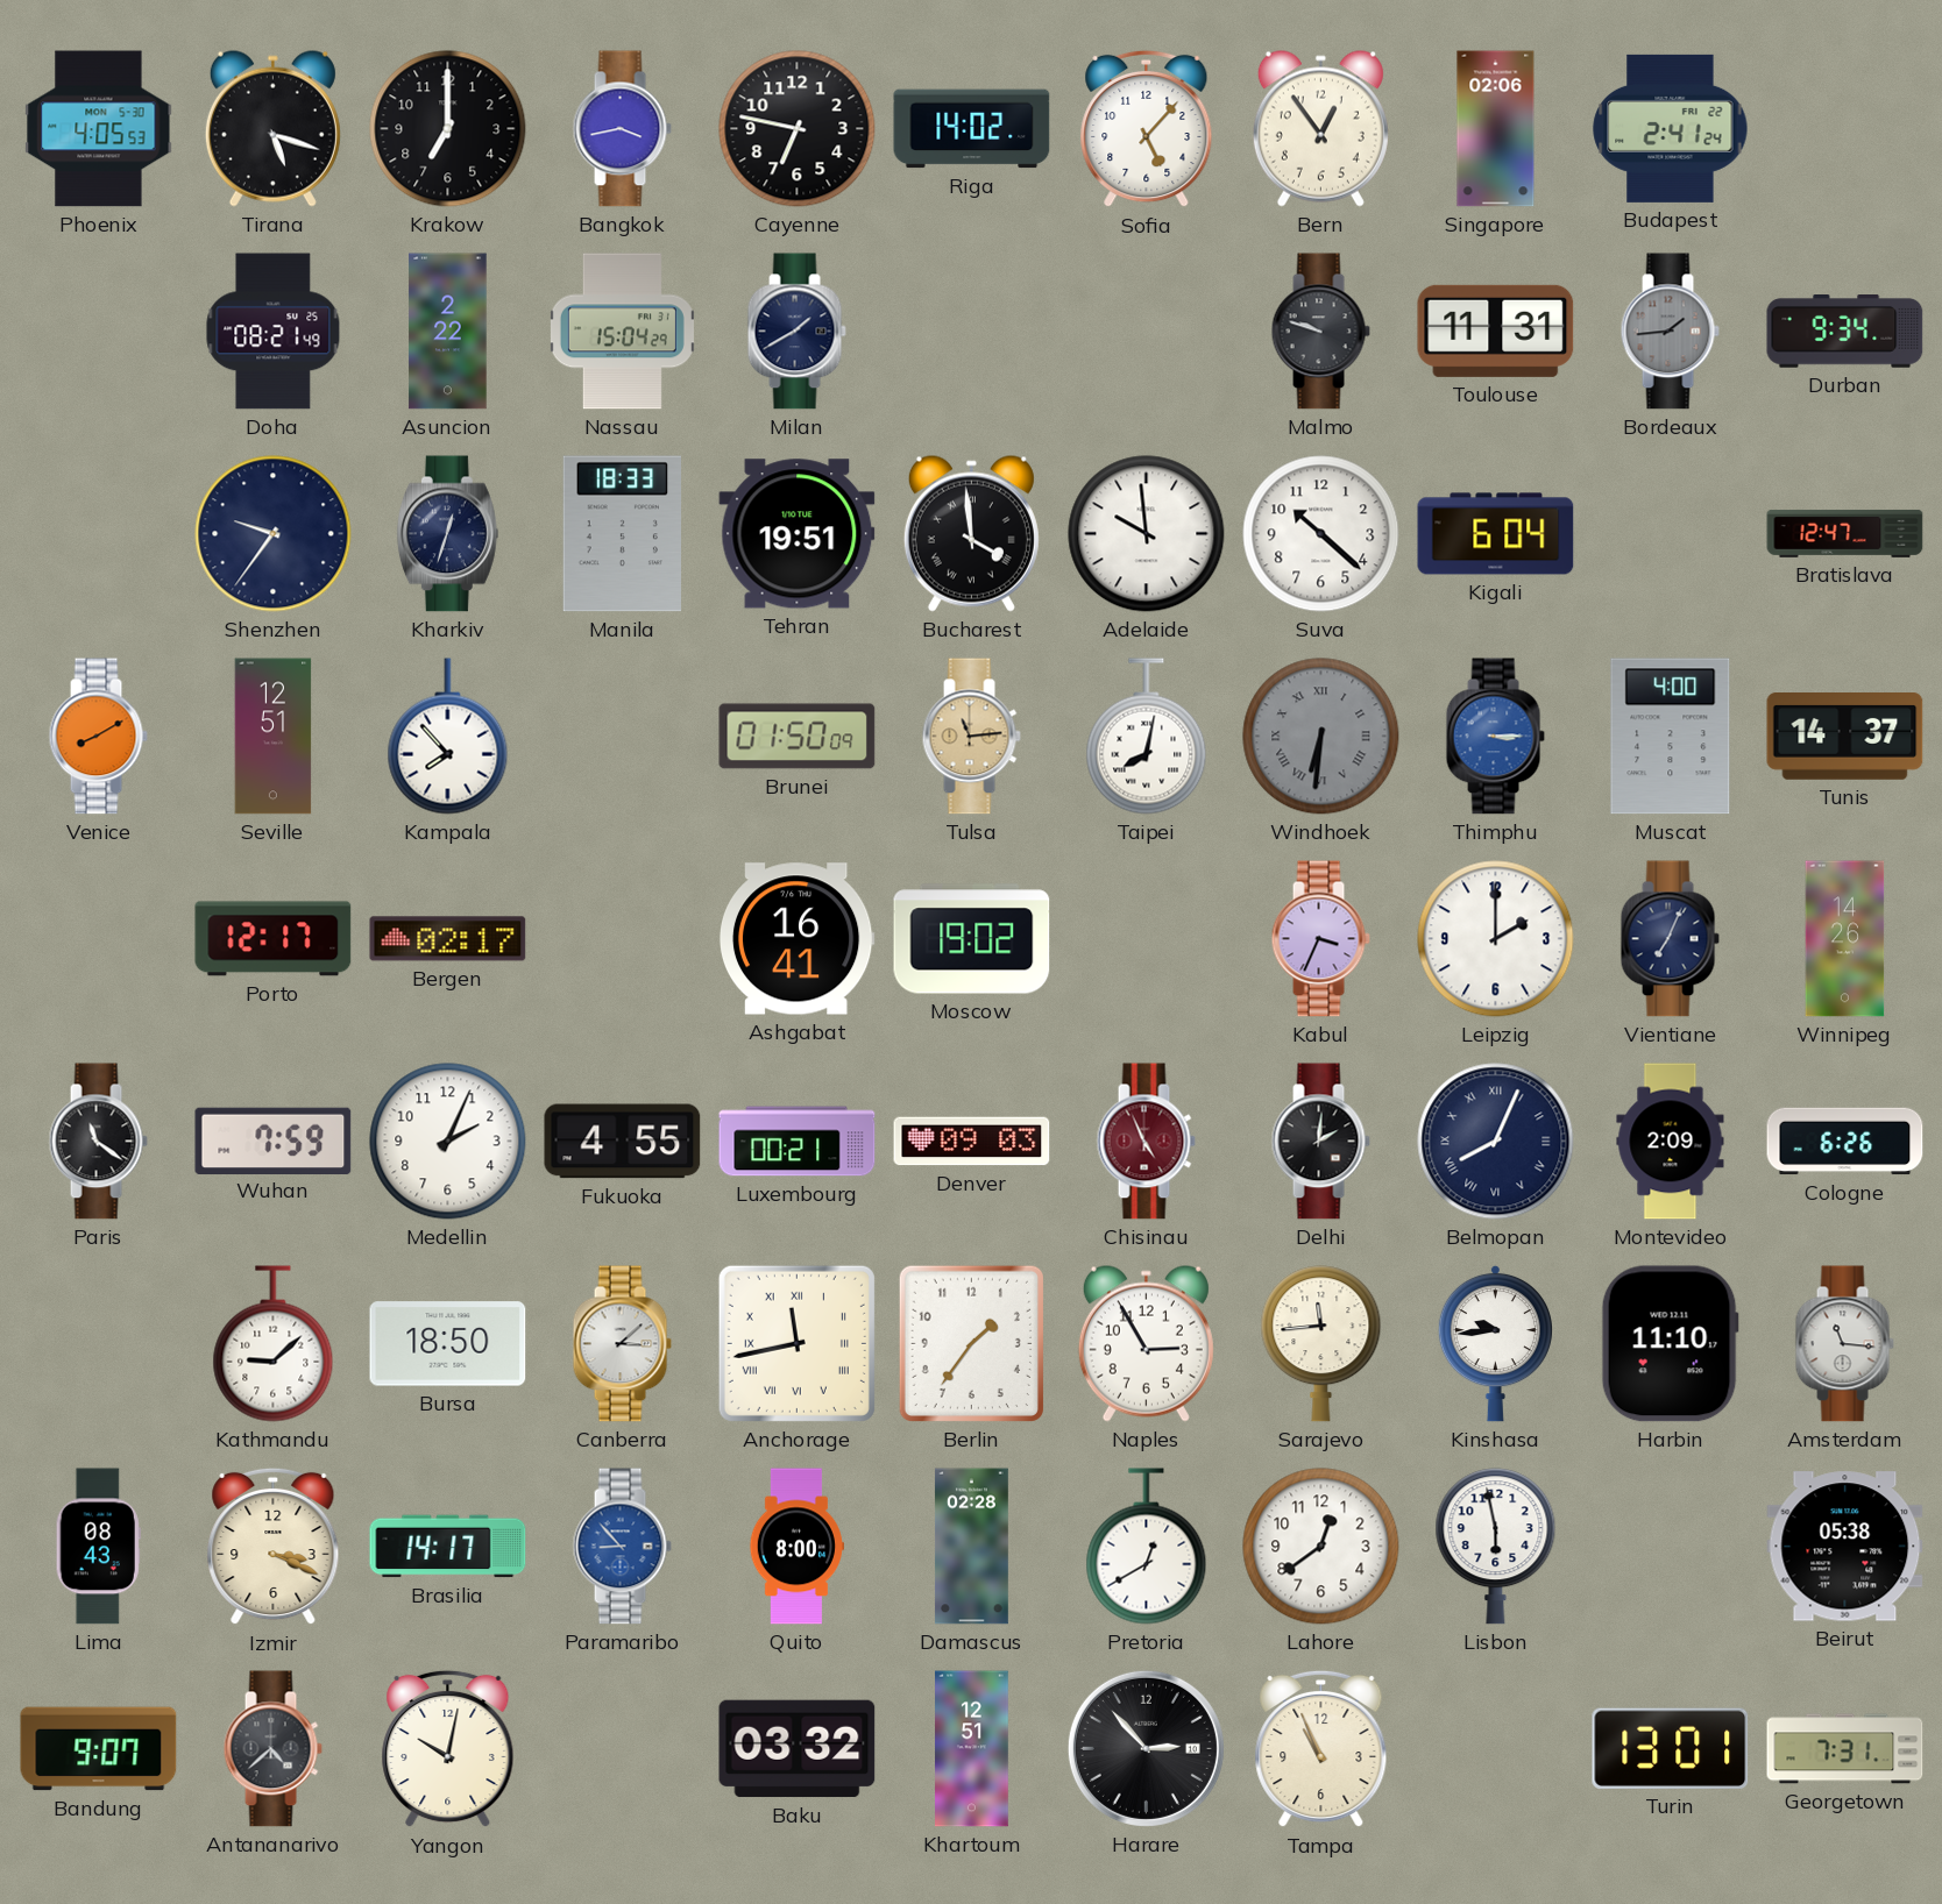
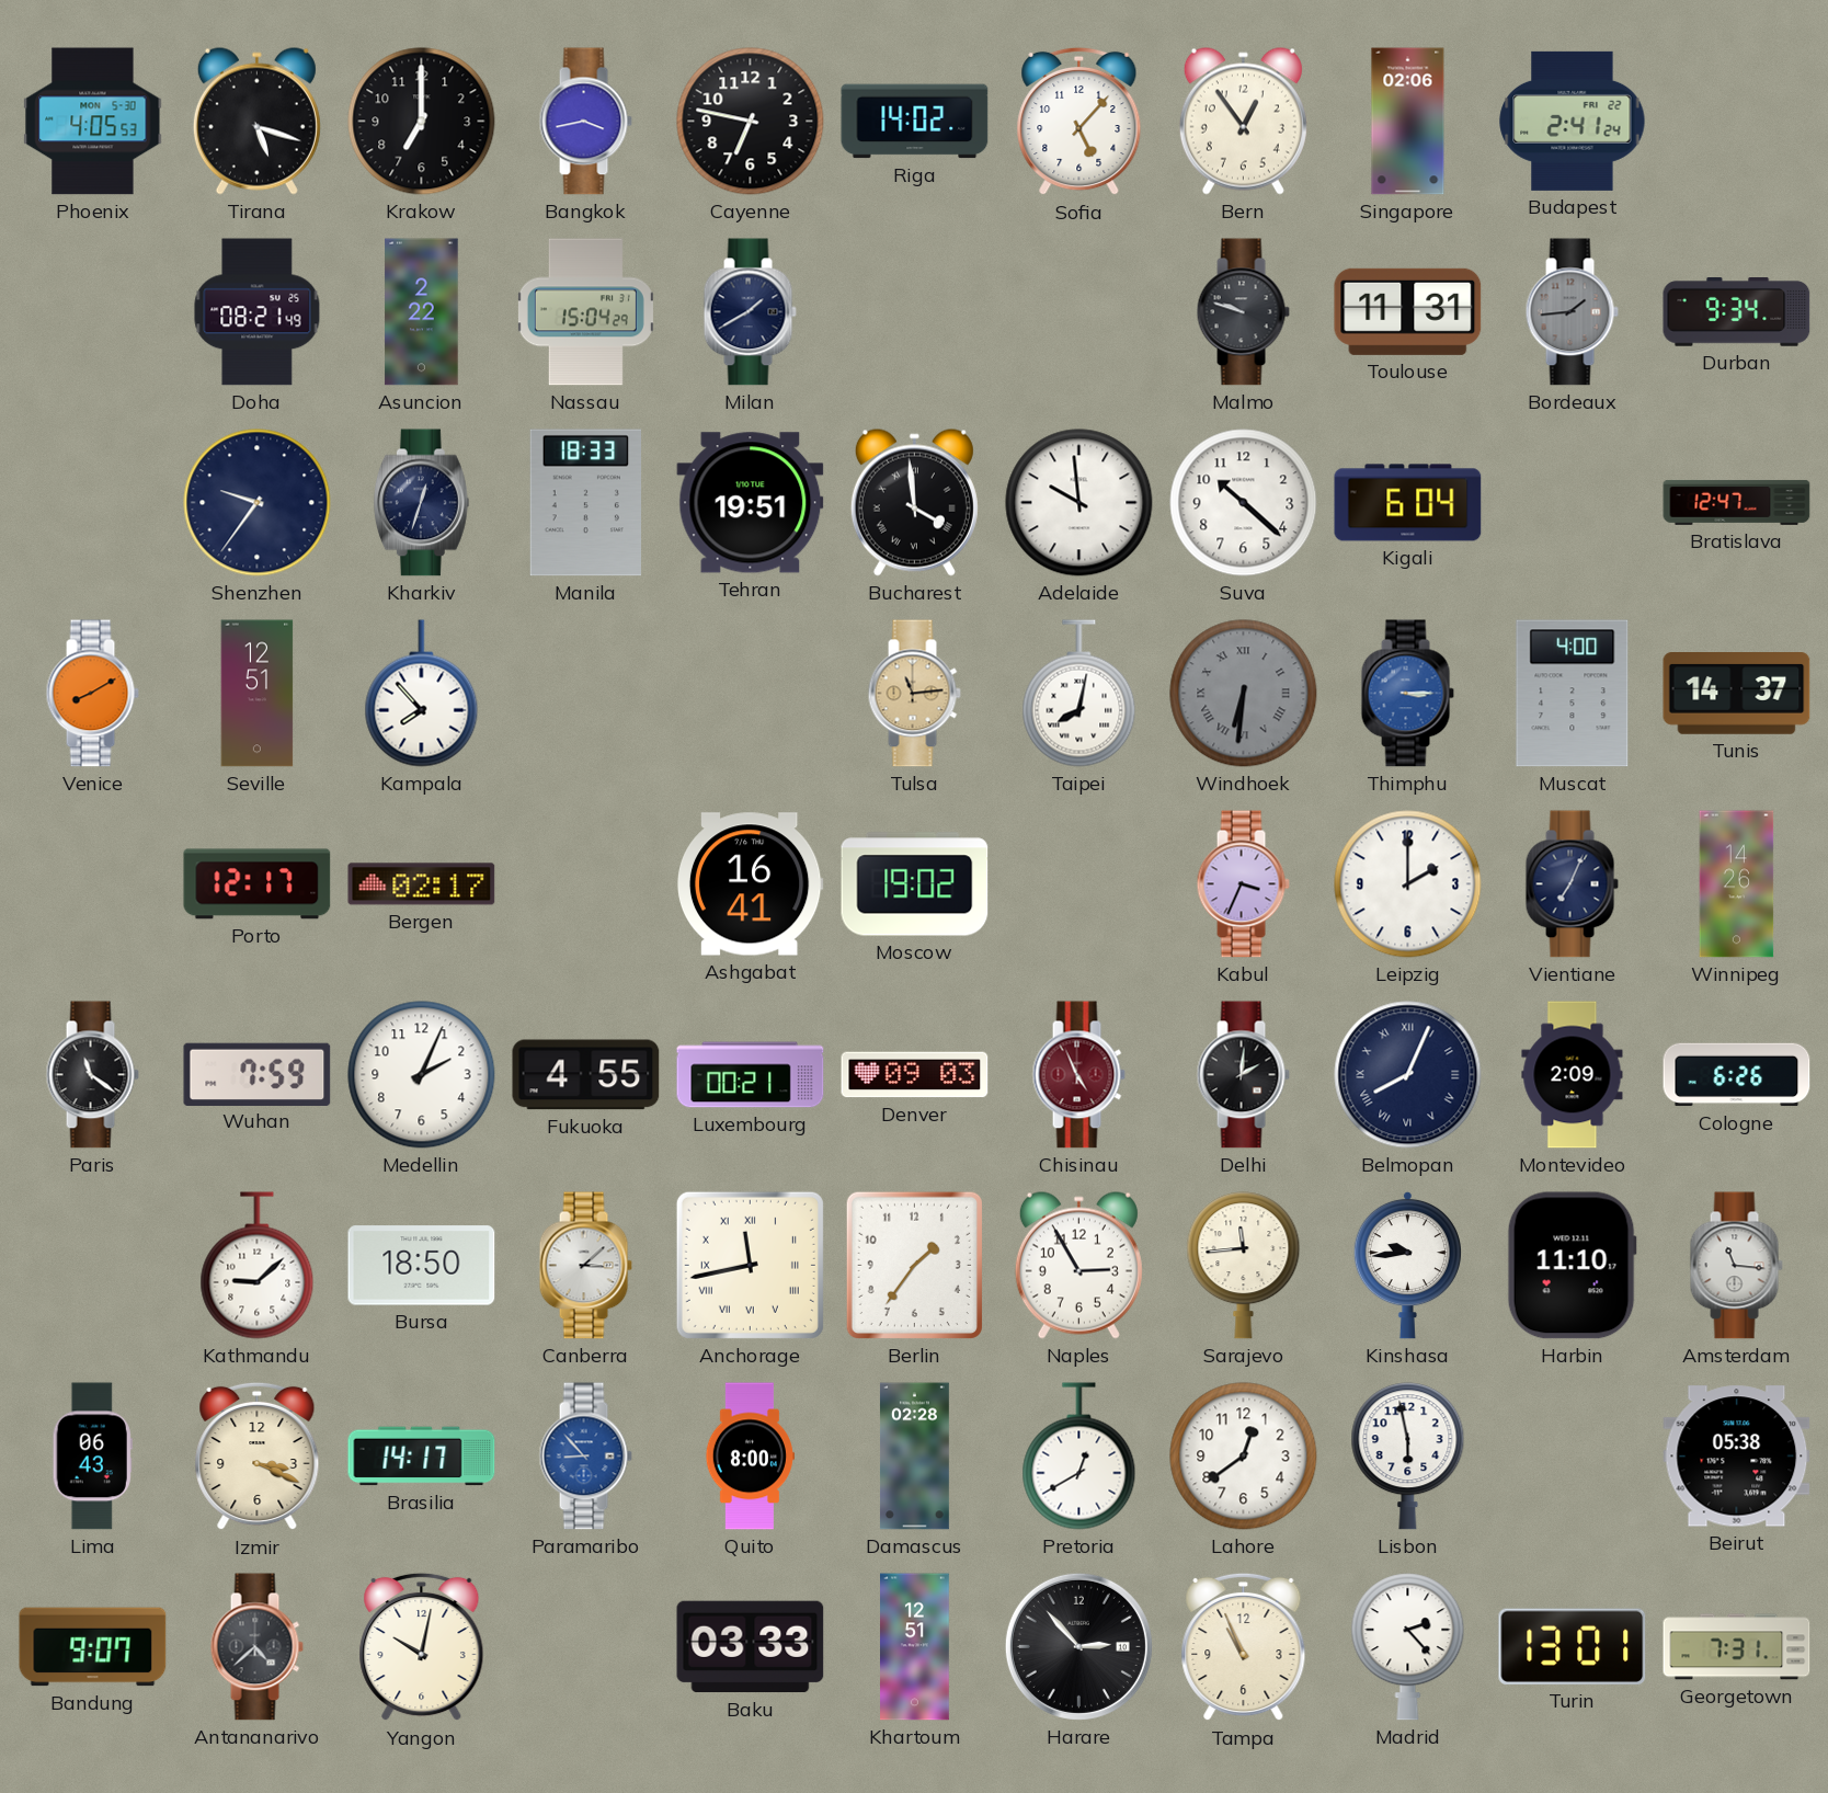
Brunei: 01:50 -> none (798, 737)
Lima: 08:43 -> 06:43 (92, 1457)
Baku: 03:32 -> 03:33 (751, 1647)
Madrid: none -> 2:23 (1408, 1647)
